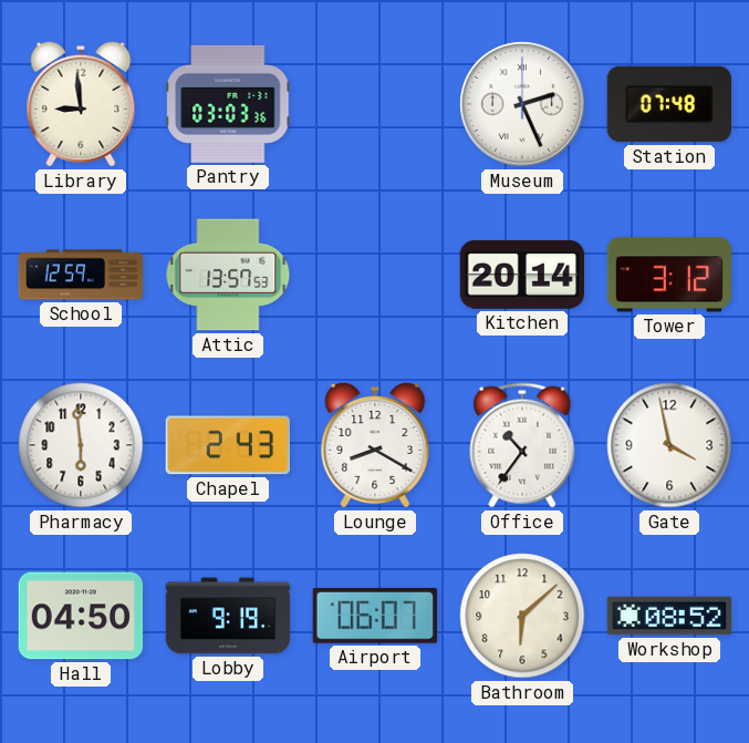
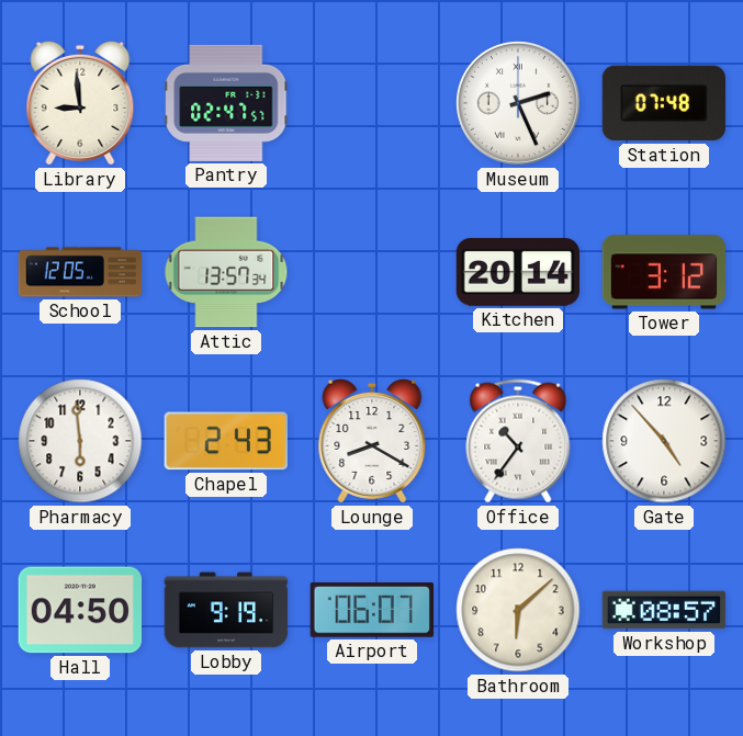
Pantry: 03:03 -> 02:47 (226, 103)
School: 12:59 -> 12:05 (80, 272)
Attic: 13:57:53 -> 13:57:34 (226, 272)
Gate: 3:58 -> 4:53 (664, 441)
Workshop: 08:52 -> 08:57 (664, 610)
